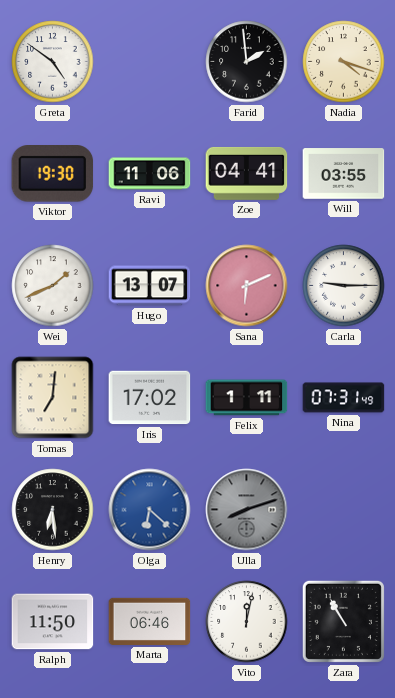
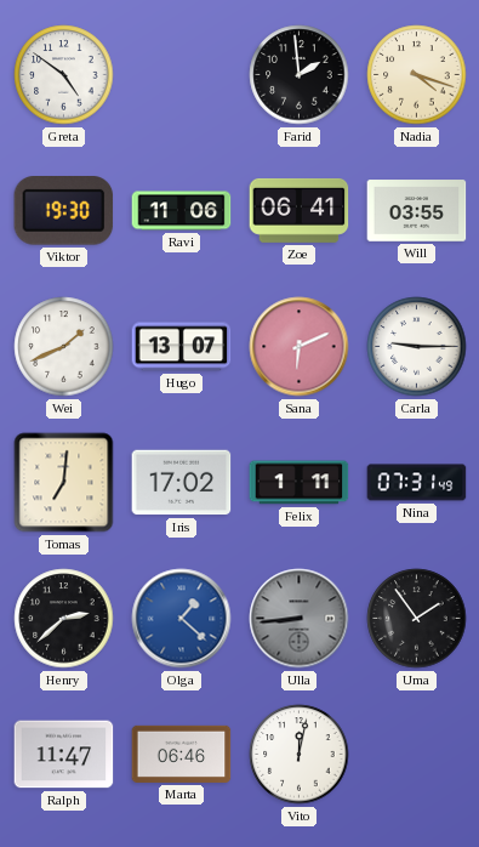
Zoe: 04:41 -> 06:41 (300, 210)
Henry: 6:29 -> 2:38 (64, 619)
Olga: 6:22 -> 1:22 (182, 619)
Ulla: 8:12 -> 8:44 (300, 619)
Uma: none -> 1:54 (417, 619)
Ralph: 11:50 -> 11:47 (64, 755)
Zara: 10:55 -> none (343, 621)
